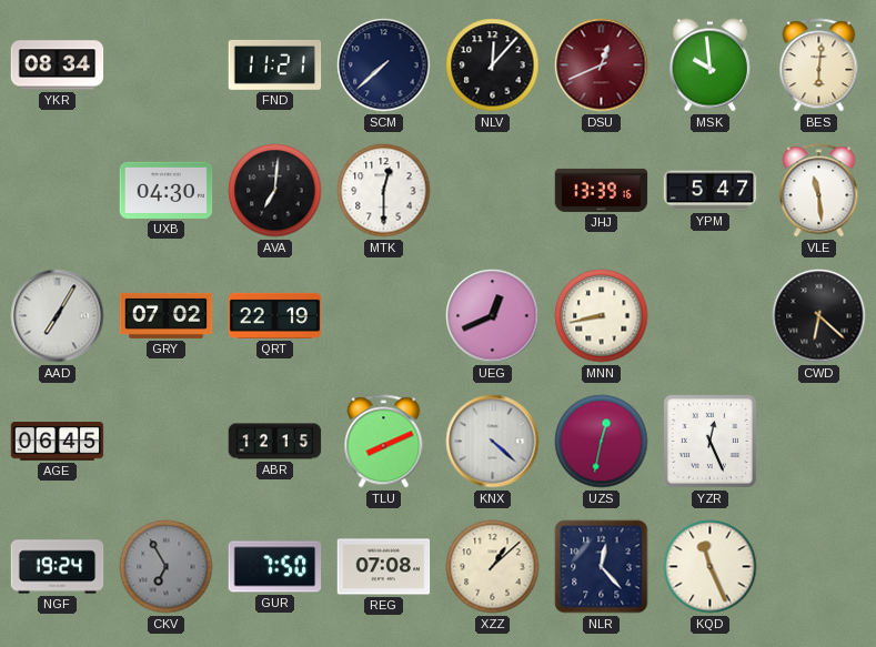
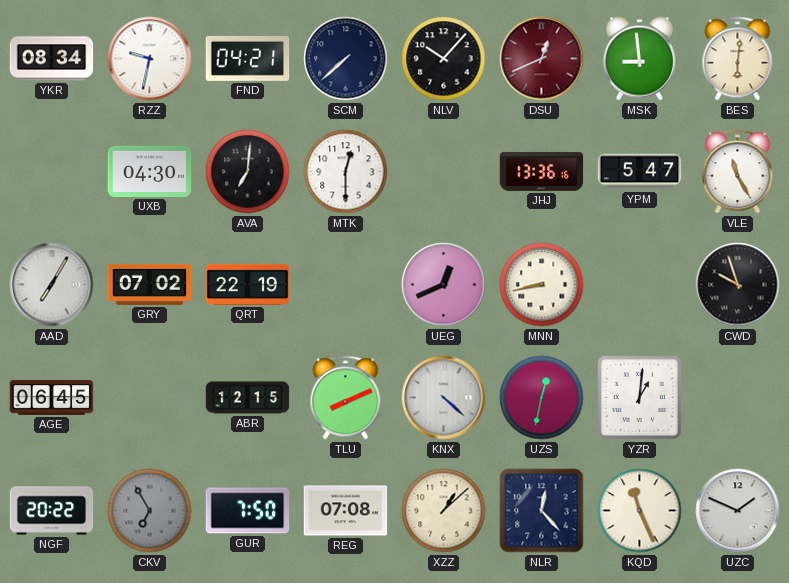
RZZ: none -> 9:32 (150, 59)
FND: 11:21 -> 04:21 (248, 58)
NLV: 12:07 -> 10:07 (444, 59)
MSK: 9:59 -> 8:59 (639, 59)
JHJ: 13:39 -> 13:36 (542, 171)
VLE: 11:29 -> 11:25 (738, 172)
CWD: 6:22 -> 9:57 (738, 285)
YZR: 12:26 -> 1:01 (639, 397)
NGF: 19:24 -> 20:22 (52, 511)
UZC: none -> 1:49 (738, 511)
